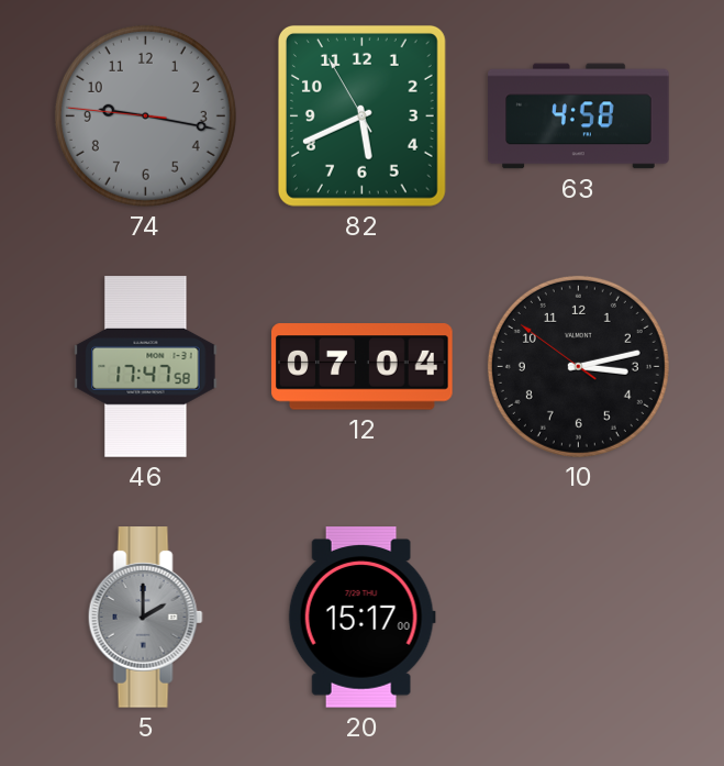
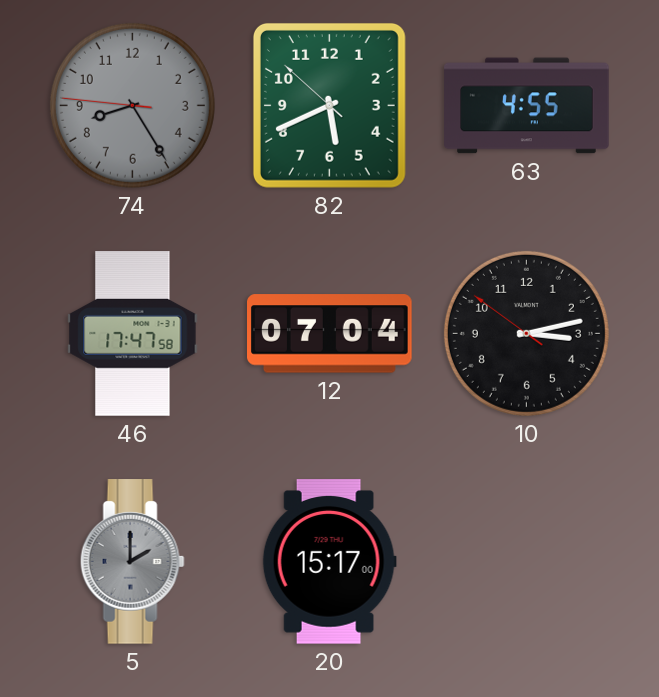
74: 9:16 -> 8:24 (132, 105)
82: 5:40:55 -> 5:40:52 (329, 105)
63: 4:58 -> 4:55 (527, 106)
